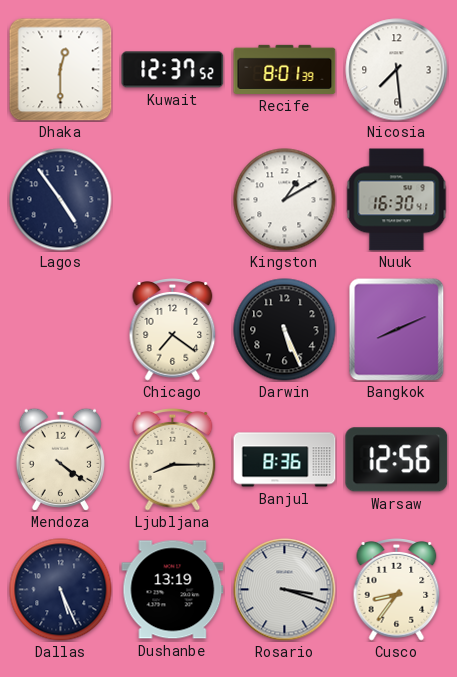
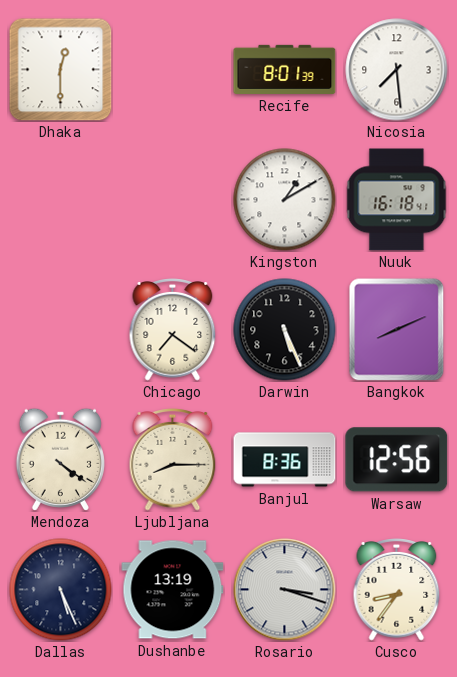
Kuwait: 12:37 -> none (173, 70)
Lagos: 4:54 -> none (61, 200)
Nuuk: 16:30 -> 16:18 (397, 200)
